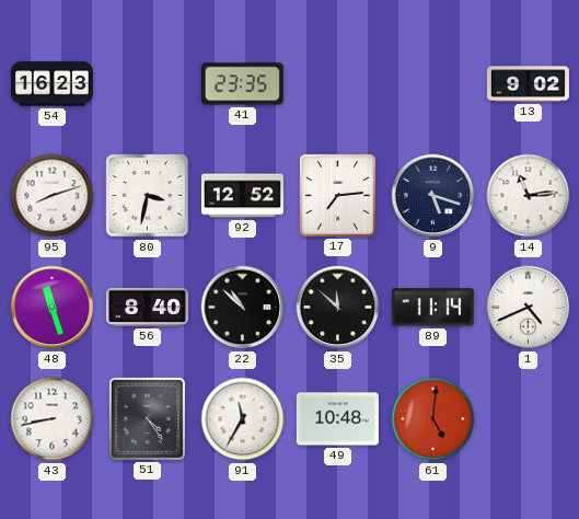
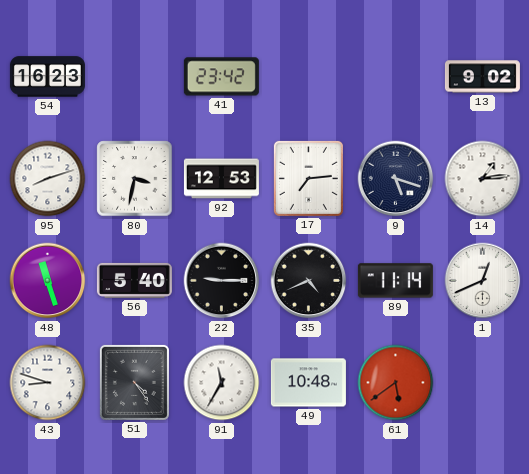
41: 23:35 -> 23:42 (221, 77)
92: 12:52 -> 12:53 (221, 179)
14: 11:14 -> 1:14 (483, 179)
56: 8:40 -> 5:40 (134, 280)
22: 10:52 -> 9:15 (222, 281)
35: 11:52 -> 4:41 (309, 281)
1: 4:41 -> 12:41 (483, 281)
43: 8:43 -> 8:48 (48, 383)
61: 5:01 -> 5:39 (396, 383)
